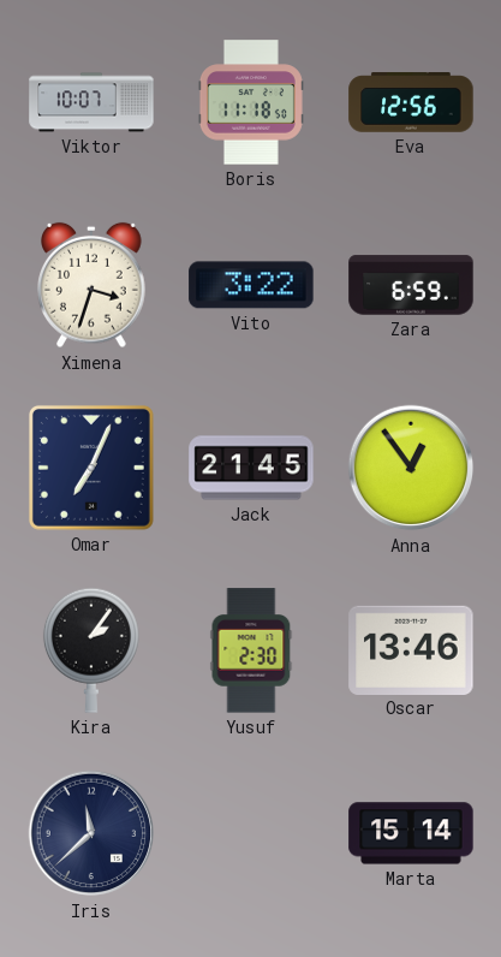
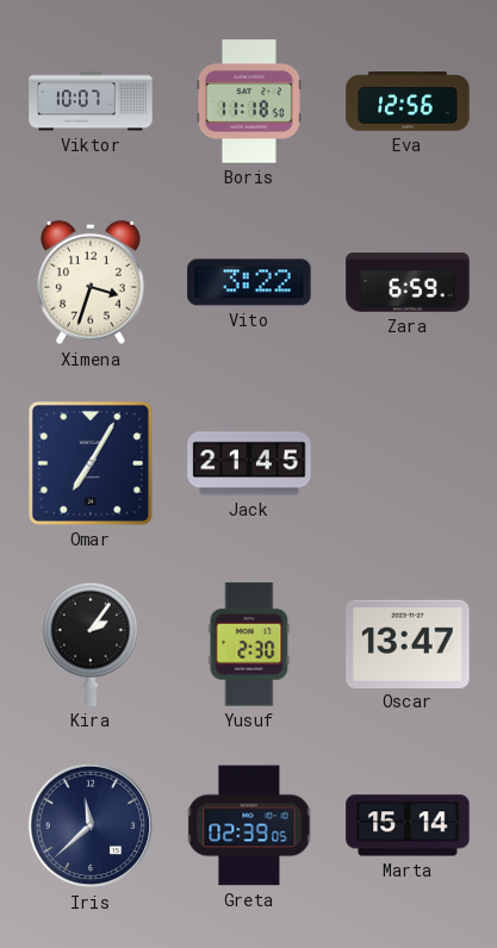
Omar: 7:04 -> 7:05 (91, 463)
Anna: 12:54 -> none (411, 468)
Oscar: 13:46 -> 13:47 (408, 643)
Greta: none -> 02:39 (249, 825)
